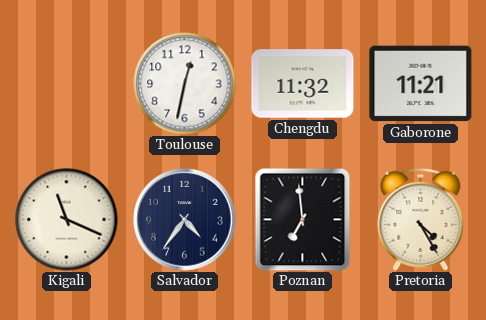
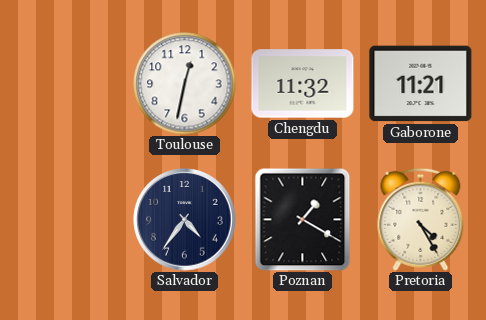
Kigali: 11:19 -> none (67, 220)
Poznan: 6:59 -> 1:20 (303, 219)
